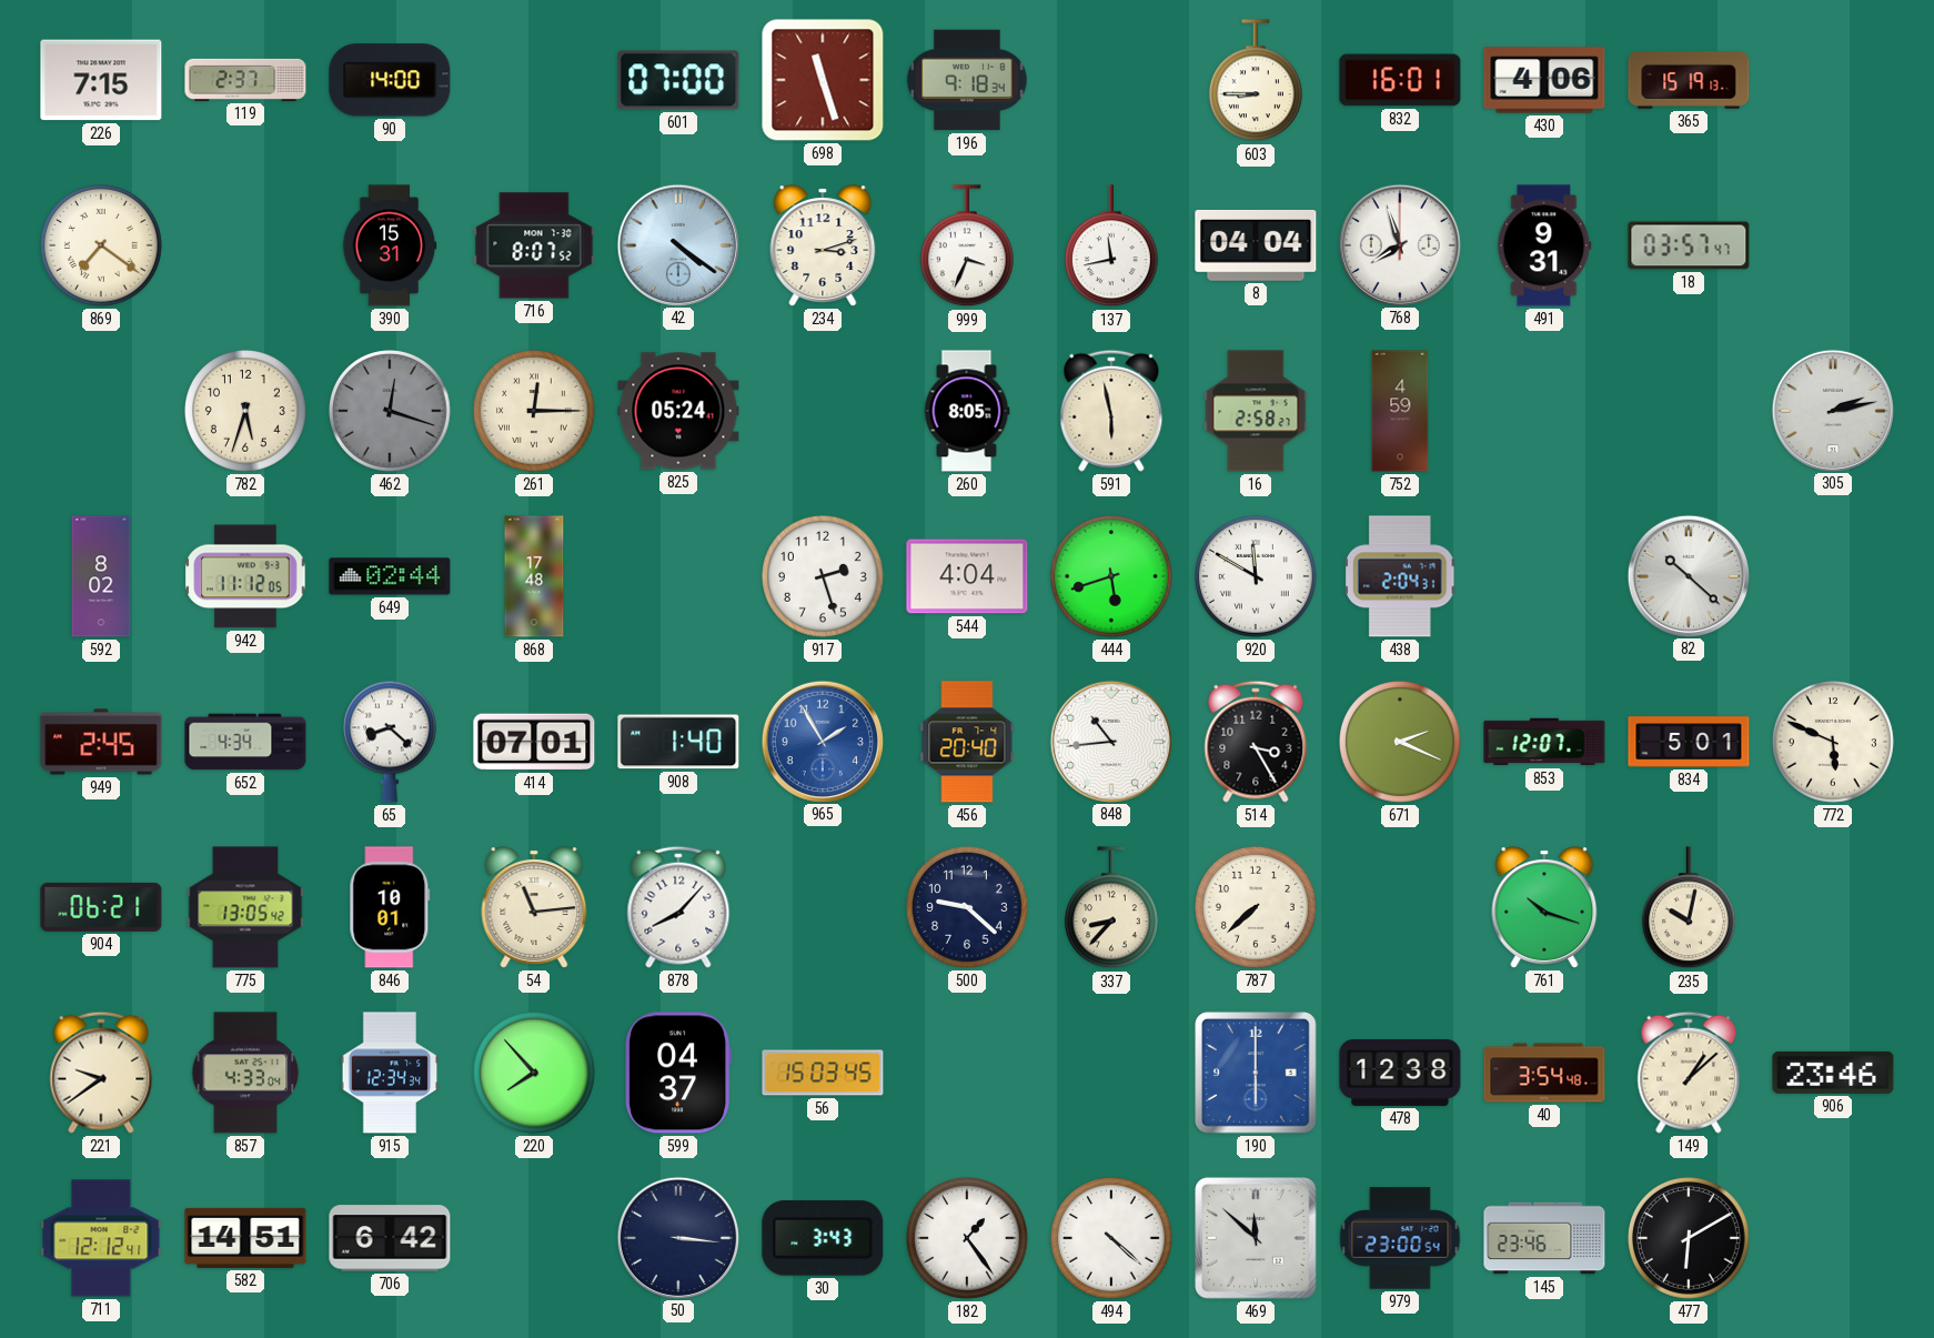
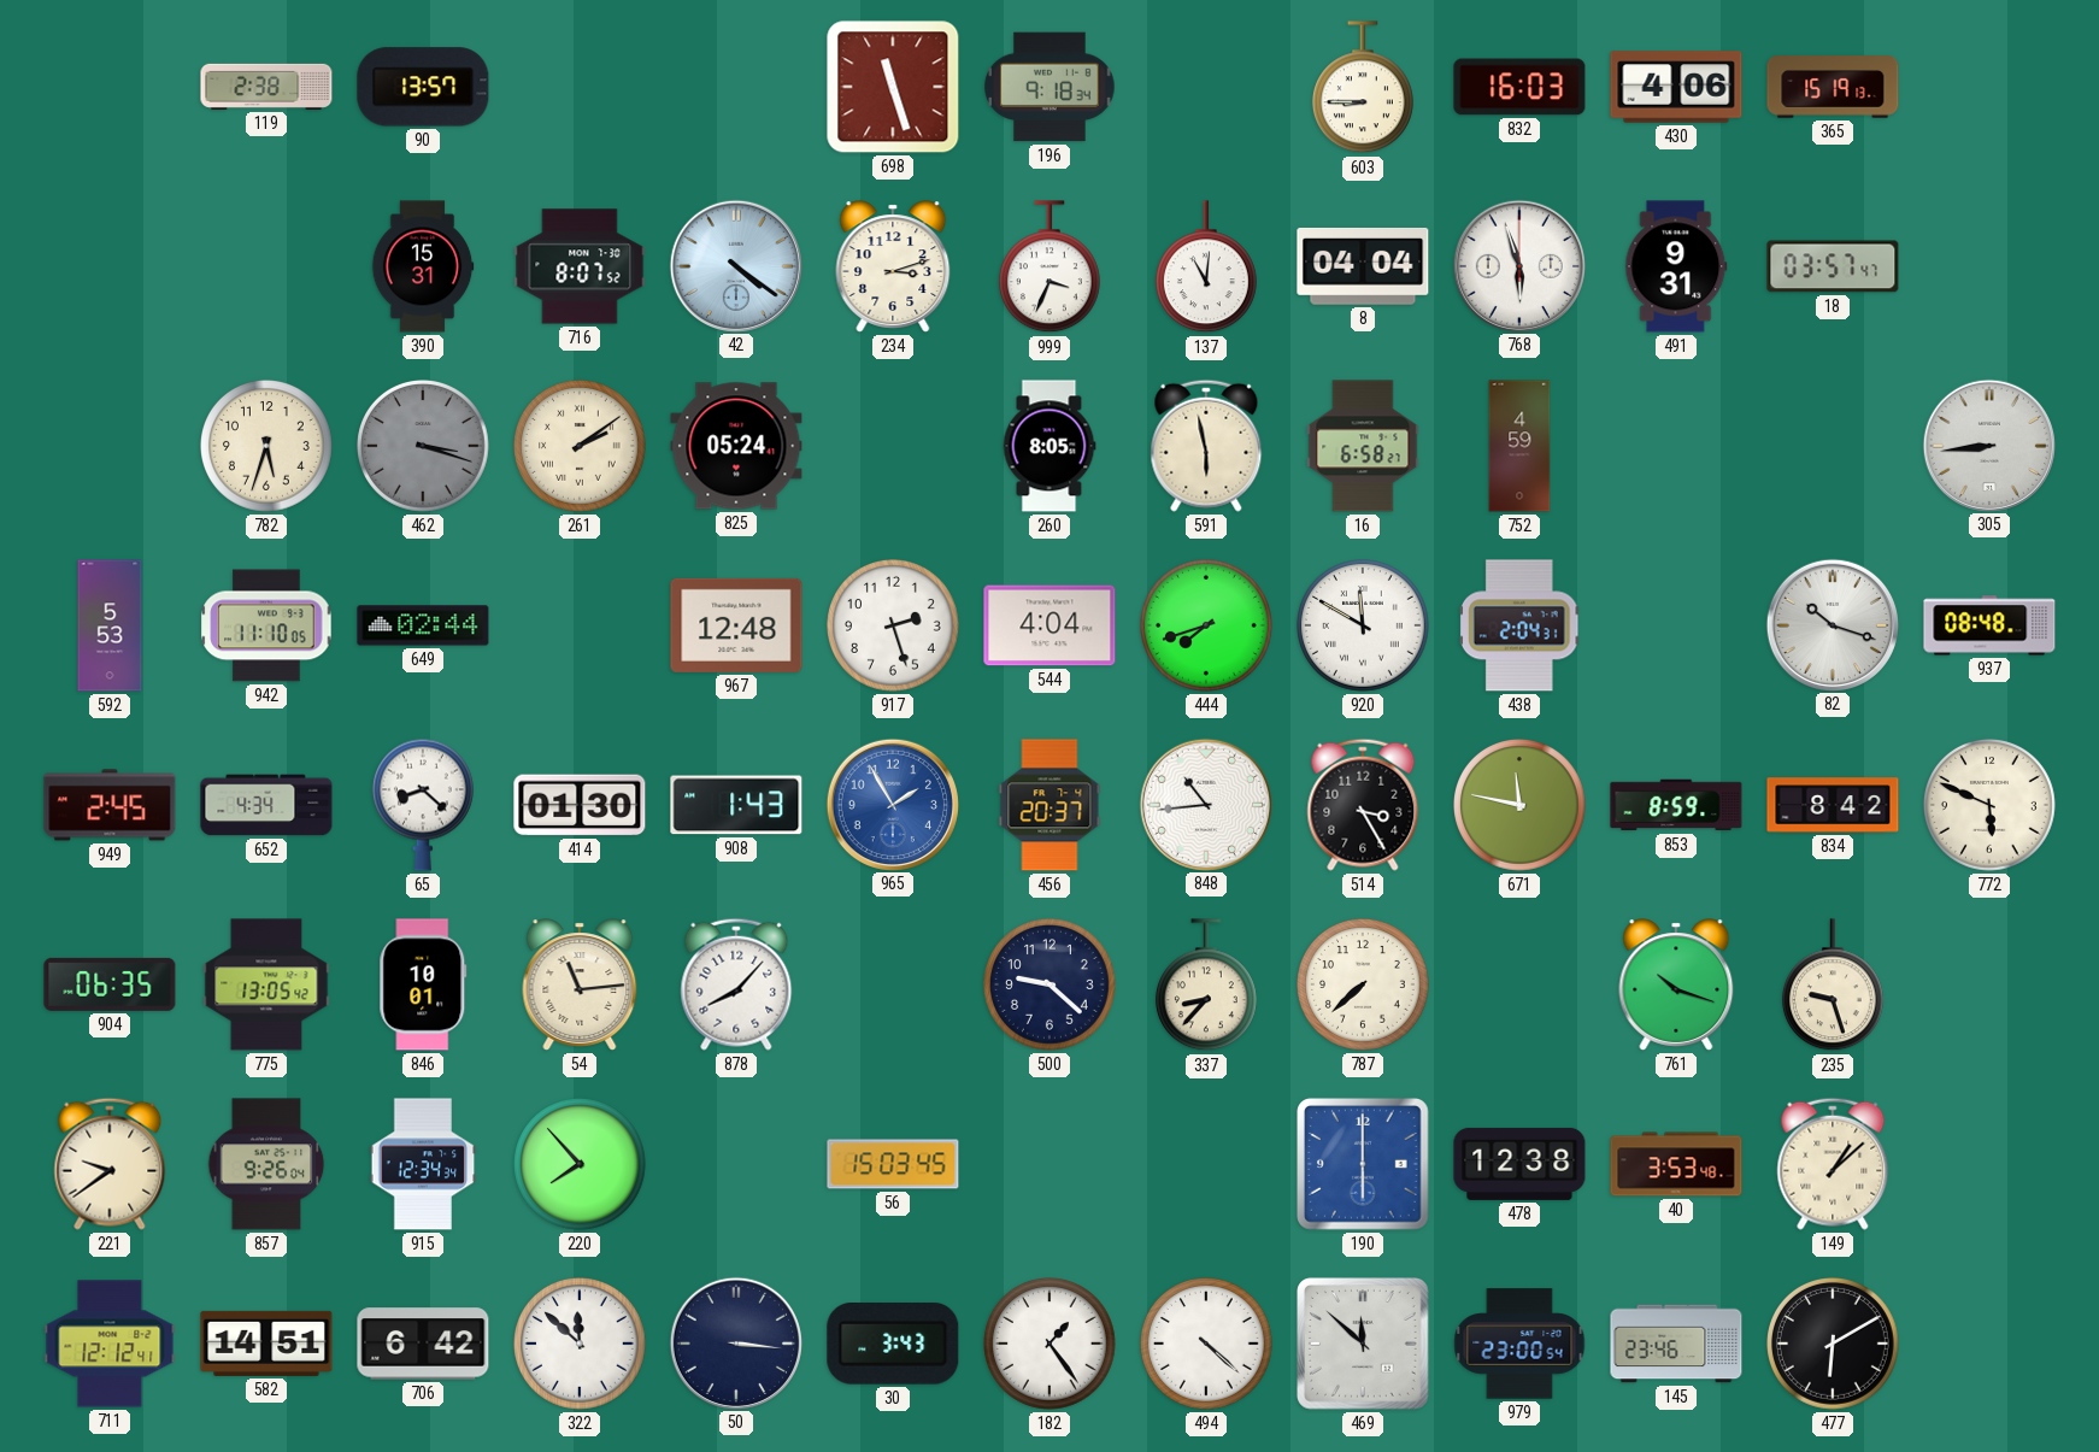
226: 7:15 -> none (101, 80)
119: 2:37 -> 2:38 (266, 87)
90: 14:00 -> 13:57 (423, 87)
601: 07:00 -> none (678, 80)
832: 16:01 -> 16:03 (1519, 87)
869: 7:21 -> none (102, 247)
137: 11:43 -> 11:01 (1206, 268)
768: 7:57 -> 5:57 (1518, 265)
462: 12:18 -> 3:18 (424, 447)
261: 12:15 -> 2:09 (581, 447)
16: 2:58 -> 6:58 (1363, 446)
305: 2:13 -> 8:44 (1988, 445)
592: 8:02 -> 5:53 (110, 625)
942: 11:12 -> 11:10 (266, 625)
868: 17:48 -> none (534, 576)
967: none -> 12:48 (736, 625)
444: 5:42 -> 7:42 (1207, 627)
82: 10:22 -> 10:18 (1832, 624)
937: none -> 08:48 (1989, 625)
414: 07:01 -> 01:30 (580, 805)
908: 1:40 -> 1:43 (736, 805)
456: 20:40 -> 20:37 (1049, 805)
671: 2:19 -> 11:47 (1521, 806)
853: 12:07 -> 8:59 (1676, 805)
834: 5:01 -> 8:42 (1833, 805)
904: 06:21 -> 06:35 (110, 984)
235: 10:02 -> 9:27 (1833, 986)
857: 4:33 -> 9:26 (266, 1164)
599: 04:37 -> none (677, 1073)
40: 3:54 -> 3:53 (1676, 1164)
906: 23:46 -> none (1833, 1073)
322: none -> 11:52 (581, 1345)
